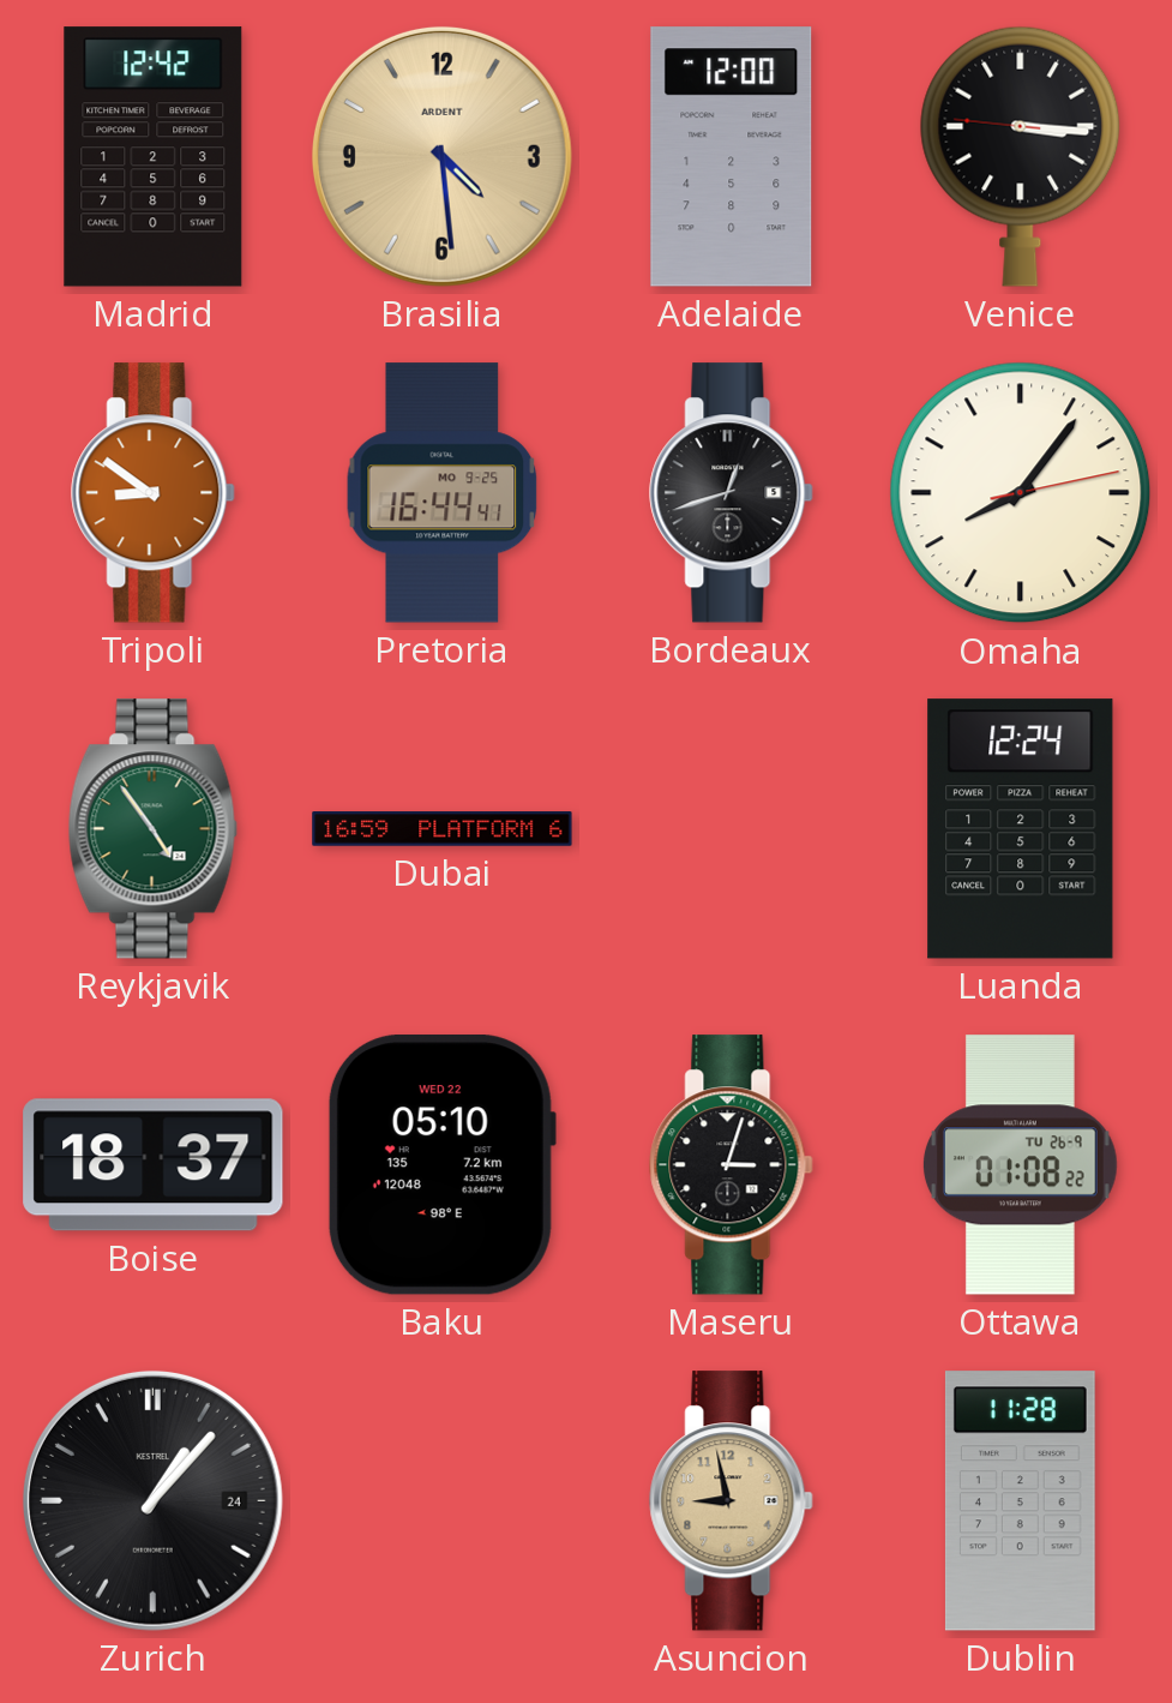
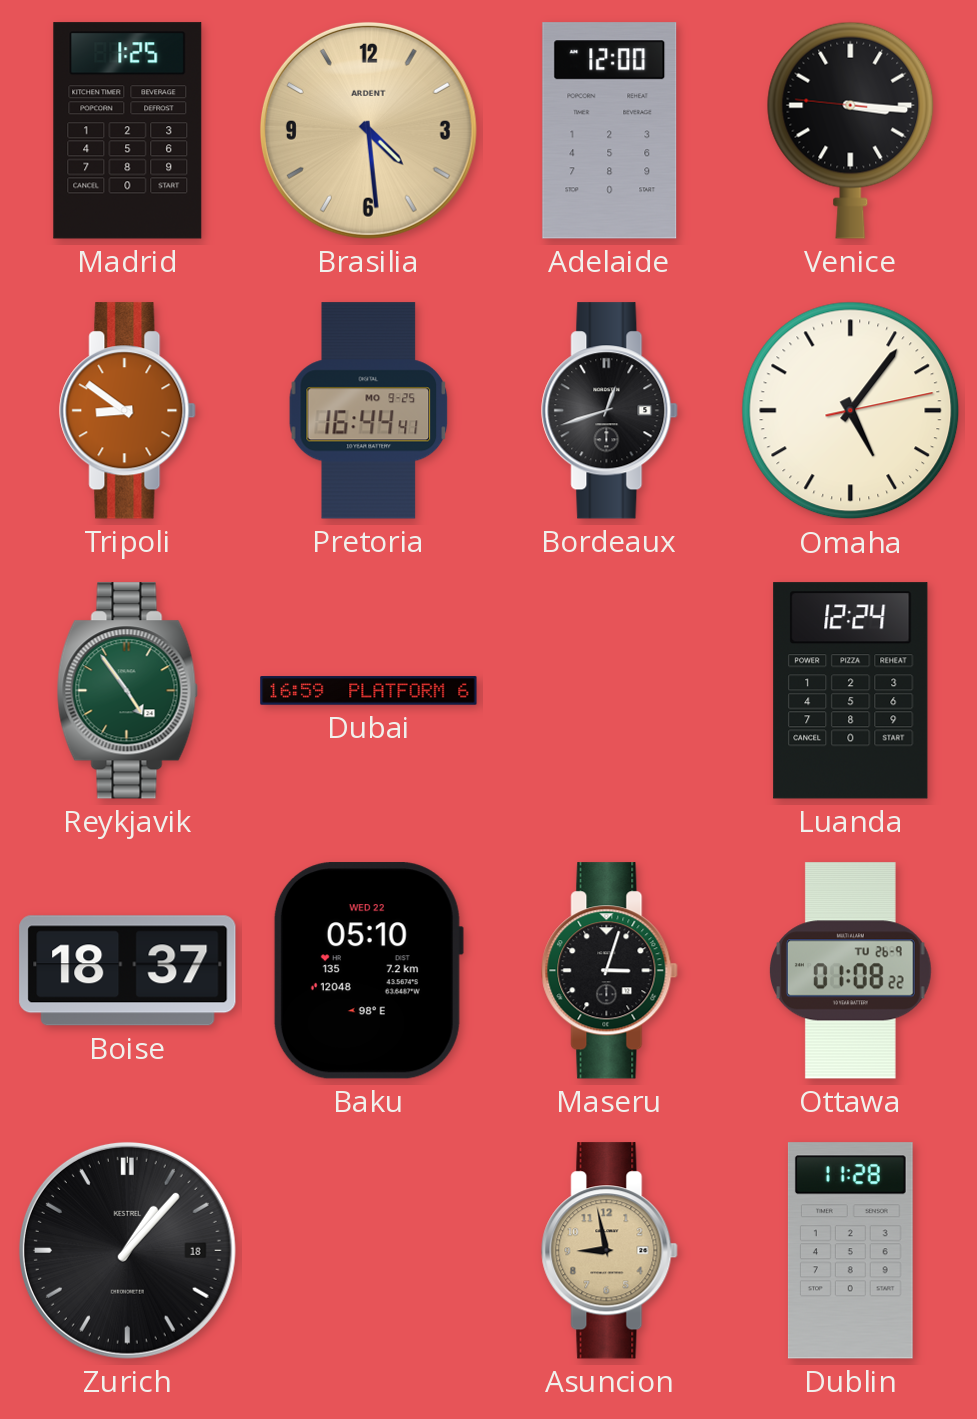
Madrid: 12:42 -> 1:25 (128, 131)
Omaha: 8:06 -> 5:06 (851, 411)
Zurich date: 24 -> 18 (127, 1250)
